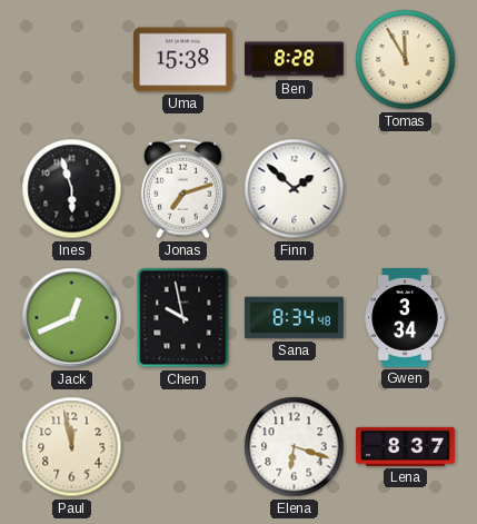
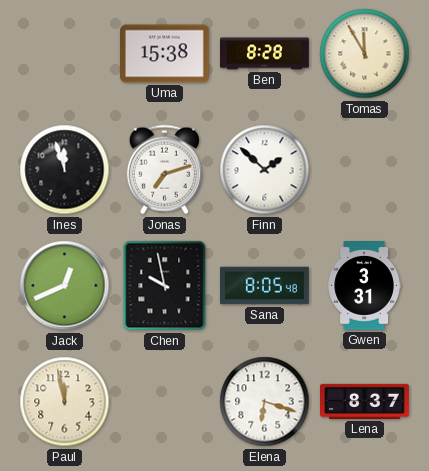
Ines: 5:57 -> 11:57 (65, 170)
Sana: 8:34 -> 8:05 (265, 286)
Gwen: 3:34 -> 3:31 (364, 286)
